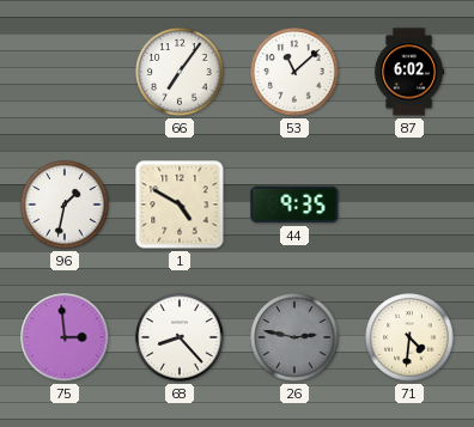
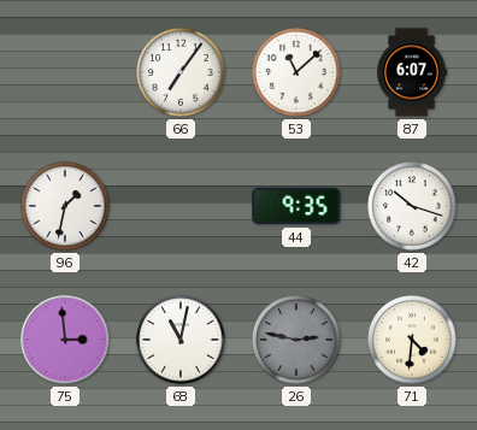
87: 6:02 -> 6:07 (412, 72)
1: 4:50 -> none (180, 205)
42: none -> 10:18 (412, 206)
68: 8:23 -> 11:02 (181, 340)
